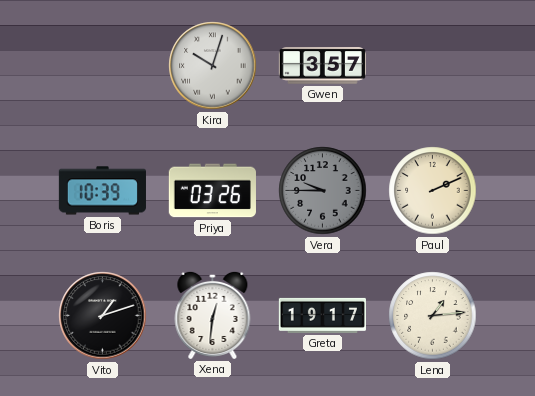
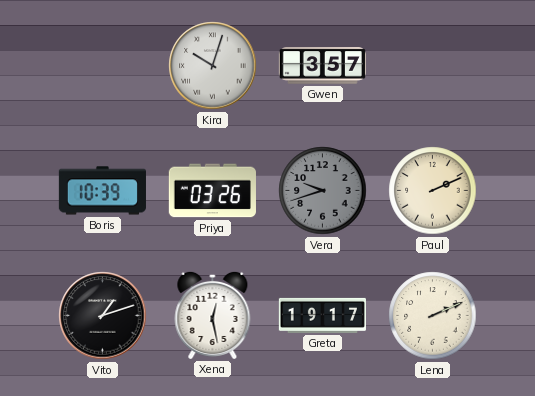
Vera: 9:45 -> 9:42 (323, 191)
Xena: 12:31 -> 12:28 (213, 315)
Lena: 1:14 -> 2:11 (433, 316)
